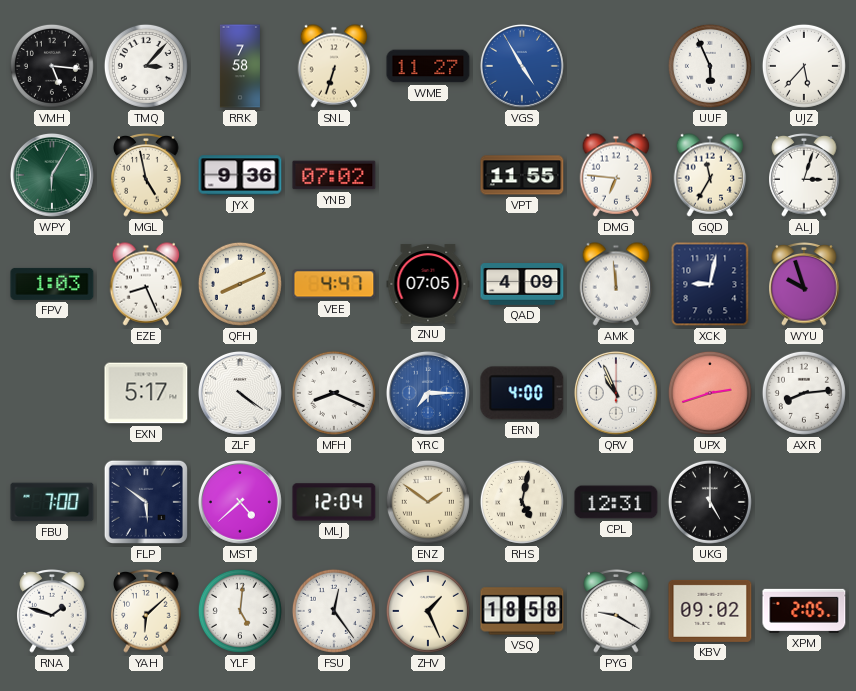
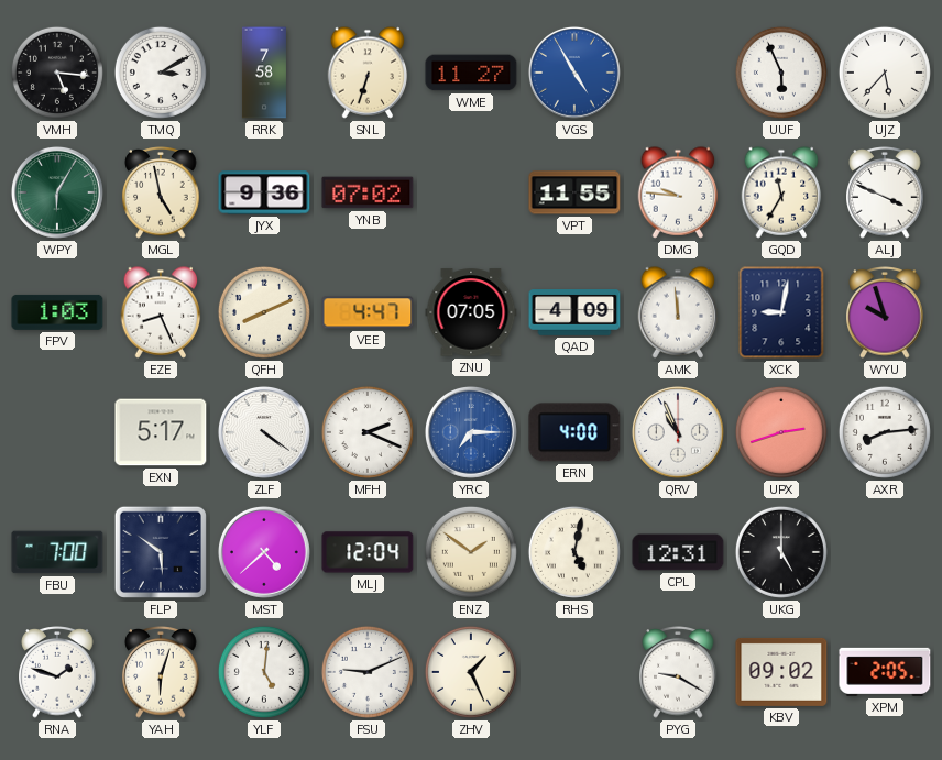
TMQ: 3:07 -> 3:10 (161, 73)
DMG: 6:46 -> 9:46 (678, 192)
ALJ: 3:03 -> 3:49 (885, 192)
MFH: 8:19 -> 2:19 (368, 432)
YAH: 6:08 -> 6:03 (161, 672)
FSU: 12:24 -> 9:11 (368, 672)
VSQ: 18:58 -> none (522, 611)
